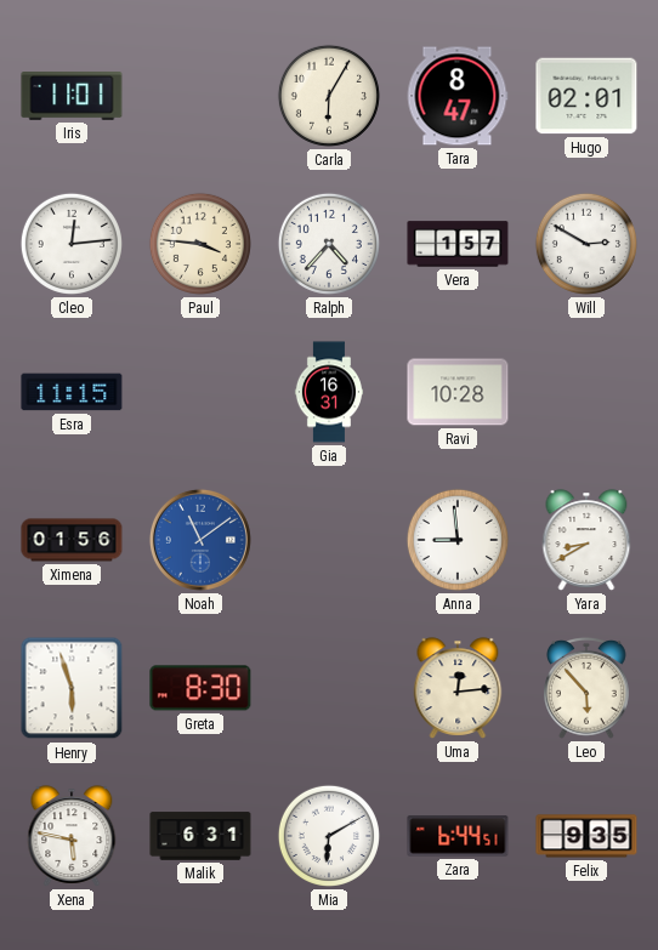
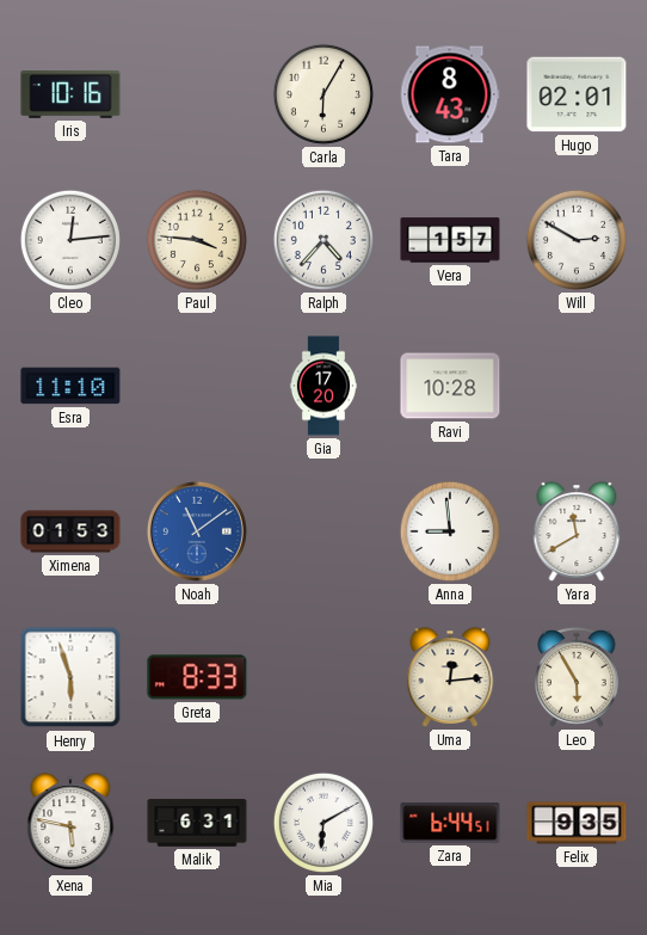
Iris: 11:01 -> 10:16 (70, 96)
Tara: 8:47 -> 8:43 (450, 94)
Esra: 11:15 -> 11:10 (70, 386)
Gia: 16:31 -> 17:20 (322, 386)
Ximena: 01:56 -> 01:53 (70, 531)
Yara: 8:40 -> 11:40 (577, 531)
Greta: 8:30 -> 8:33 (197, 677)
Leo: 5:53 -> 5:55 (577, 677)
